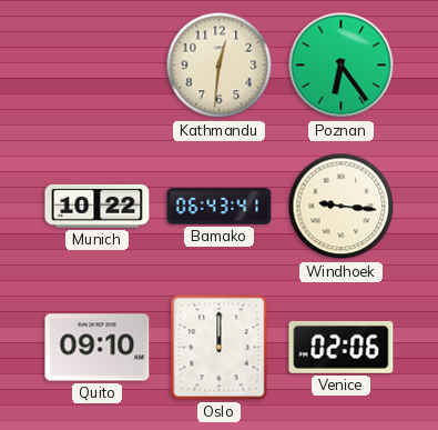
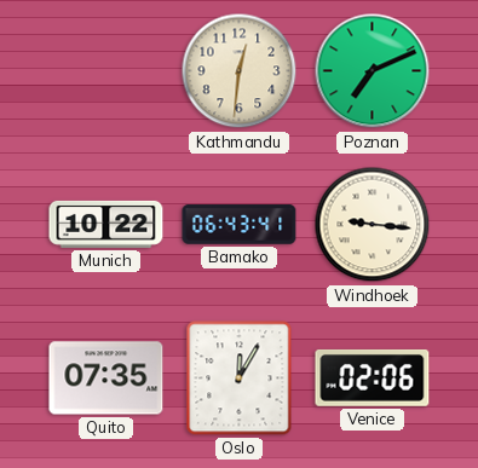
Poznan: 6:24 -> 7:11 (373, 71)
Quito: 09:10 -> 07:35 (106, 379)
Oslo: 12:00 -> 12:05 (240, 379)
